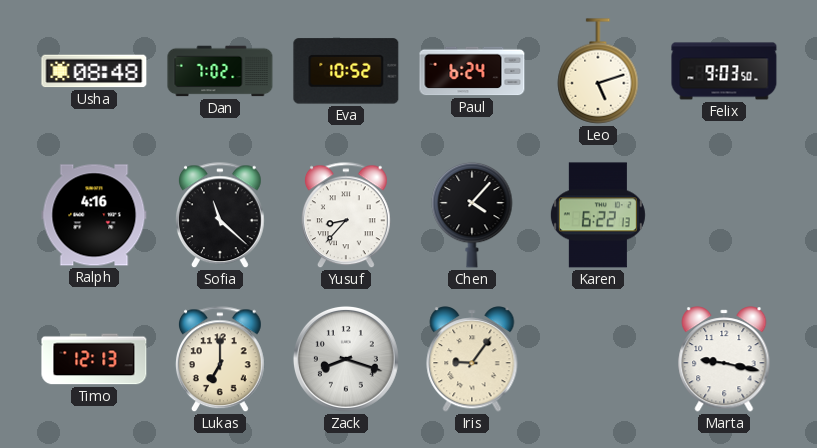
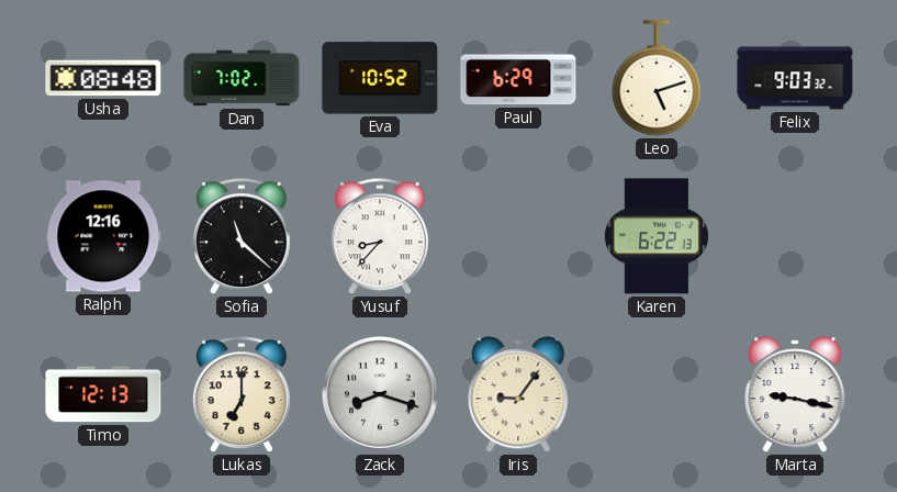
Paul: 6:24 -> 6:29 (518, 78)
Felix: 9:03:50 -> 9:03:32 (795, 78)
Ralph: 4:16 -> 12:16 (103, 236)
Chen: 4:07 -> none (472, 215)
